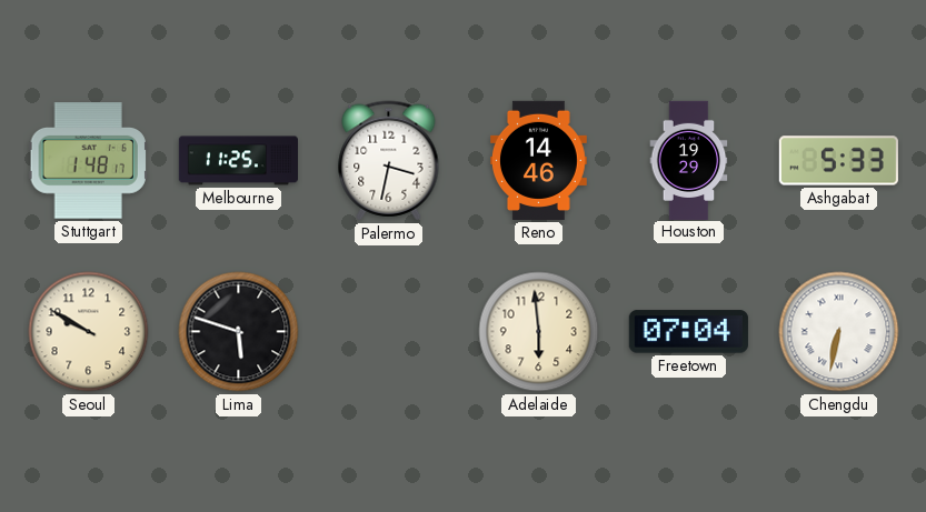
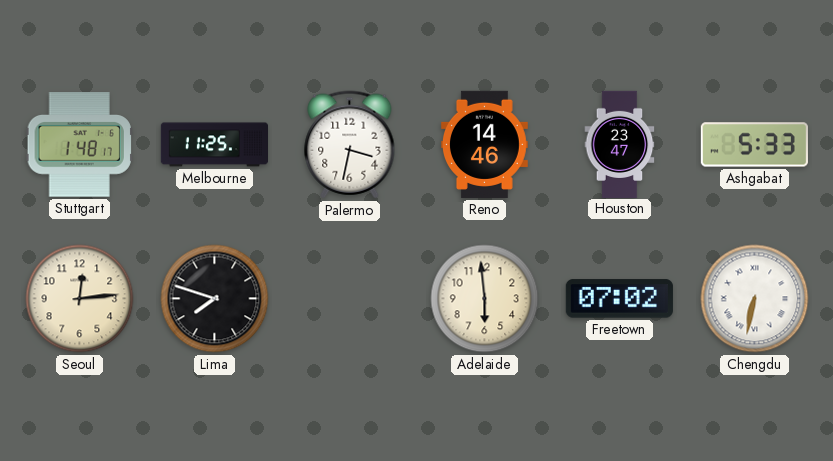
Houston: 19:29 -> 23:47 (620, 144)
Seoul: 9:50 -> 12:14 (80, 299)
Lima: 5:48 -> 7:48 (215, 299)
Freetown: 07:04 -> 07:02 (619, 299)
